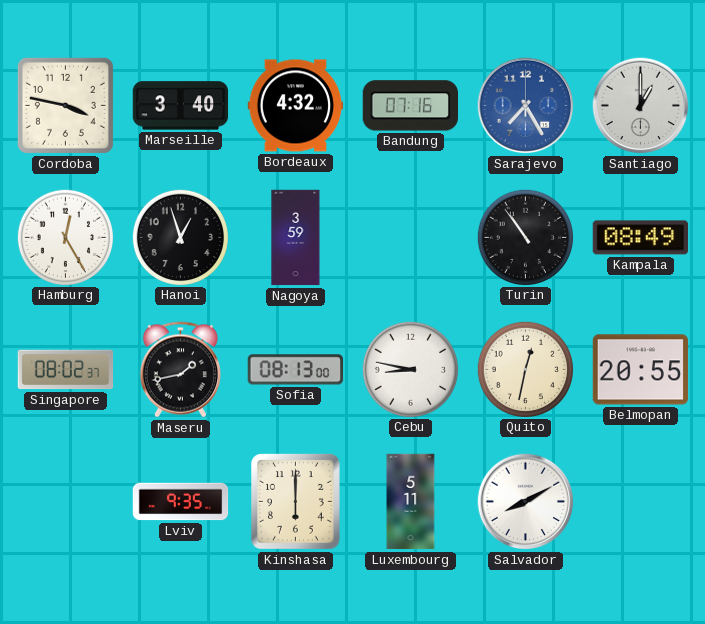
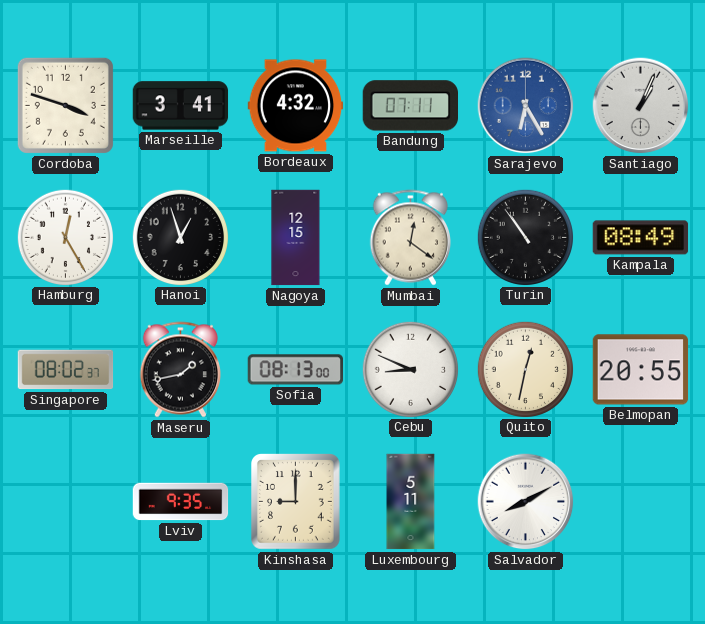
Cordoba: 3:47 -> 3:48 (65, 105)
Marseille: 3:40 -> 3:41 (181, 106)
Bandung: 07:16 -> 07:11 (410, 106)
Sarajevo: 7:25 -> 6:25 (526, 106)
Santiago: 1:00 -> 1:04 (641, 106)
Nagoya: 3:59 -> 12:15 (296, 238)
Mumbai: none -> 12:21 (410, 238)
Cebu: 8:47 -> 8:49 (410, 369)
Kinshasa: 6:00 -> 9:00 (296, 502)
